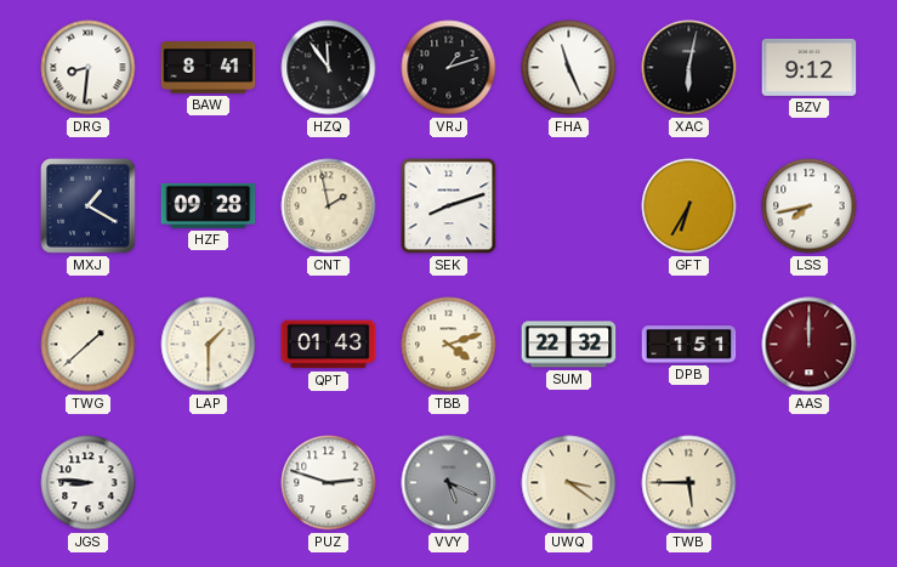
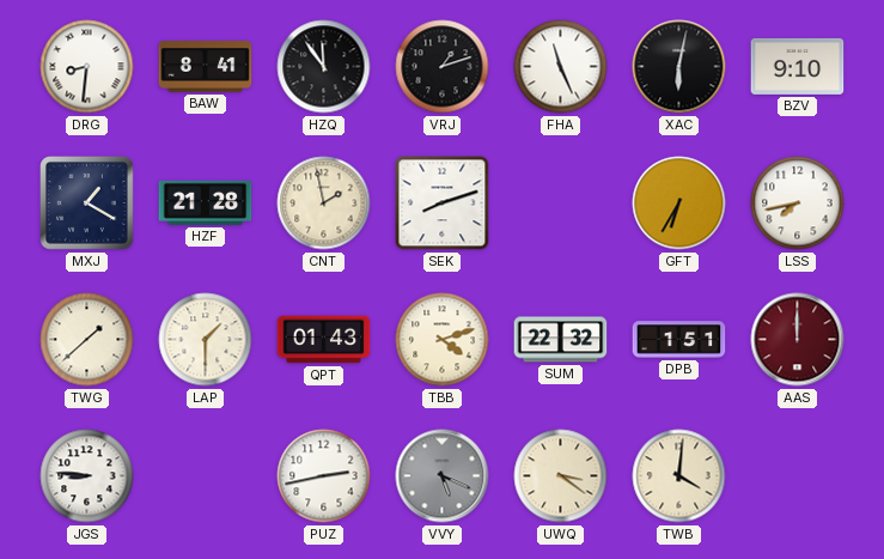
BZV: 9:12 -> 9:10 (798, 66)
HZF: 09:28 -> 21:28 (206, 202)
PUZ: 2:48 -> 2:43 (324, 476)
TWB: 5:45 -> 4:01 (679, 476)
